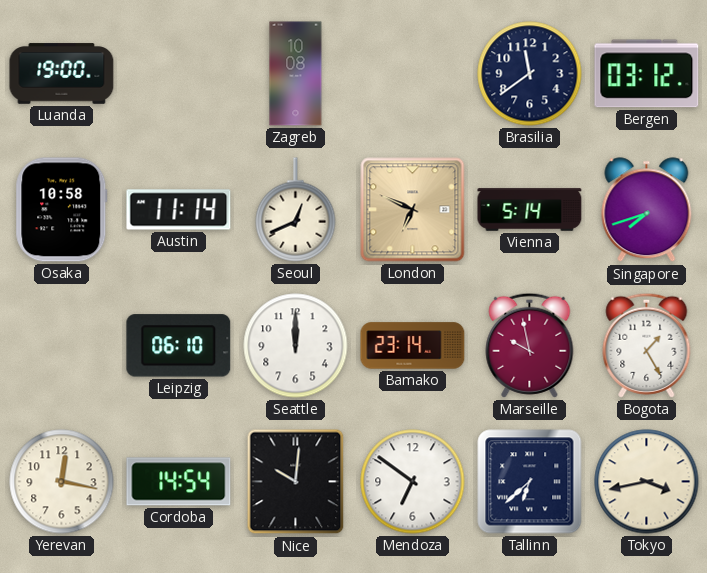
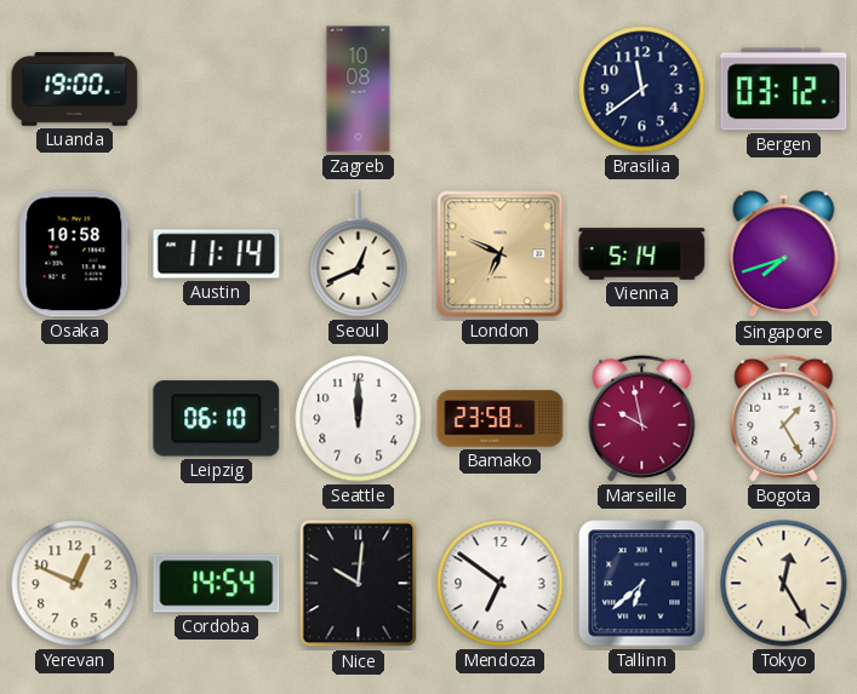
Bamako: 23:14 -> 23:58 (501, 419)
Yerevan: 12:17 -> 12:49 (75, 584)
Tokyo: 3:43 -> 12:25 (784, 584)
